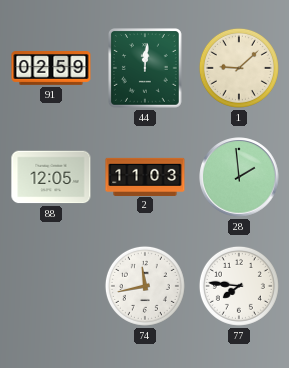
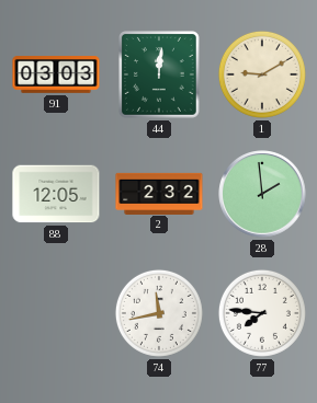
91: 02:59 -> 03:03 (56, 74)
1: 9:08 -> 9:10 (262, 74)
2: 11:03 -> 2:32 (159, 193)
